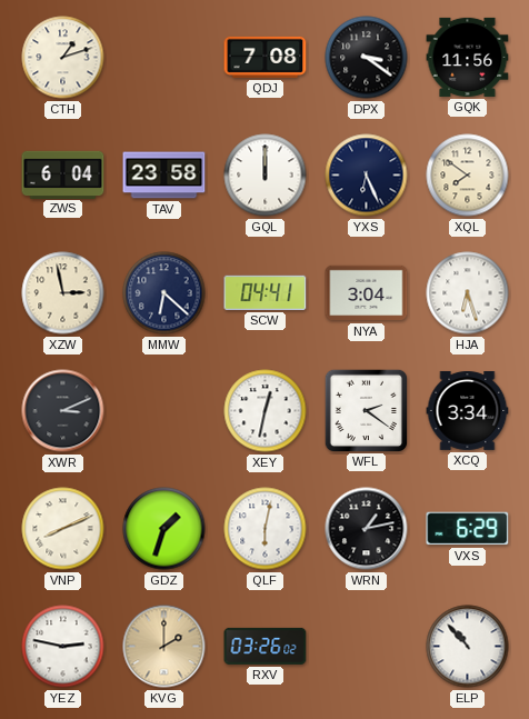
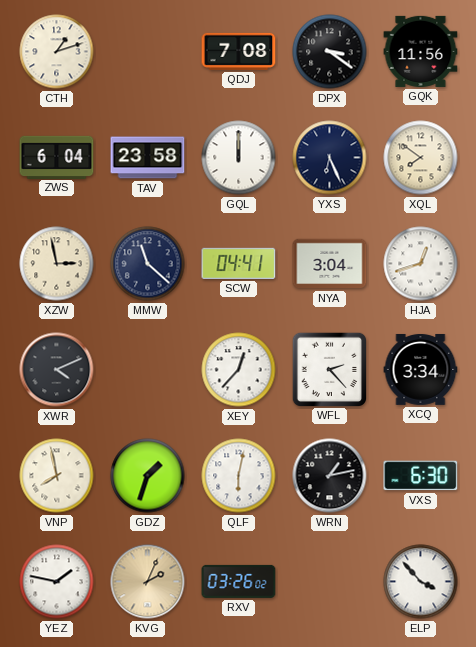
MMW: 6:22 -> 11:22 (148, 264)
HJA: 6:27 -> 12:42 (421, 264)
XWR: 3:11 -> 4:11 (57, 370)
XEY: 12:32 -> 12:37 (239, 370)
WFL: 2:21 -> 2:23 (329, 369)
VNP: 8:11 -> 7:58 (57, 476)
VXS: 6:29 -> 6:30 (421, 476)
YEZ: 2:47 -> 1:47 (57, 582)
KVG: 2:00 -> 2:04 (148, 582)
ELP: 10:53 -> 3:53 (421, 582)
